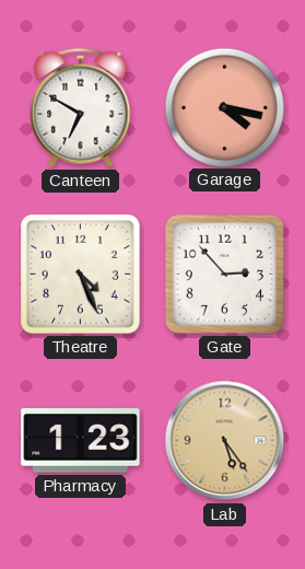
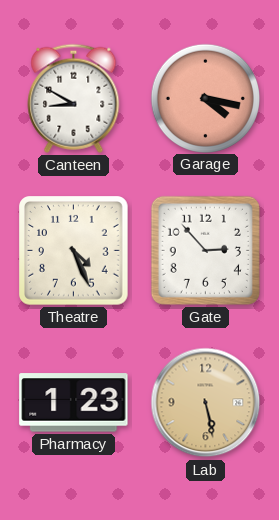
Canteen: 6:50 -> 8:50 (74, 98)
Lab: 5:24 -> 5:28 (206, 403)
